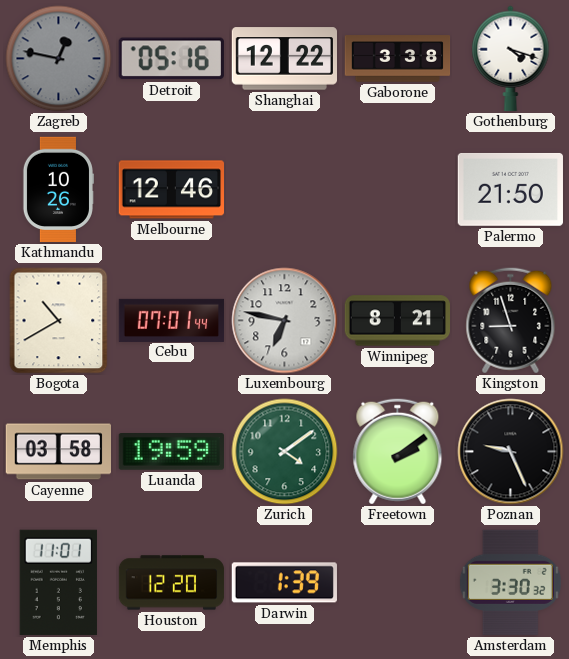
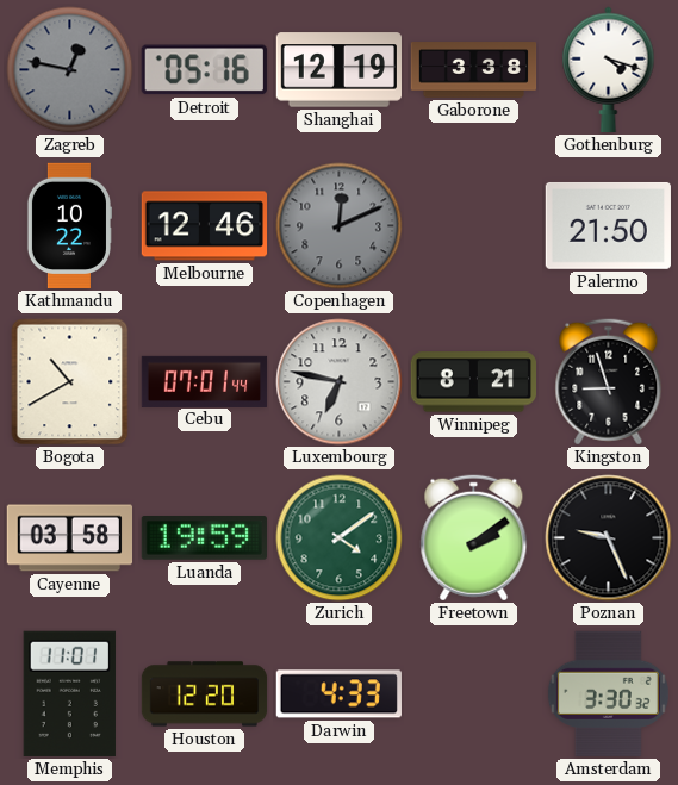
Shanghai: 12:22 -> 12:19 (340, 70)
Kathmandu: 10:26 -> 10:22 (69, 226)
Copenhagen: none -> 12:11 (340, 226)
Darwin: 1:39 -> 4:33 (338, 694)
